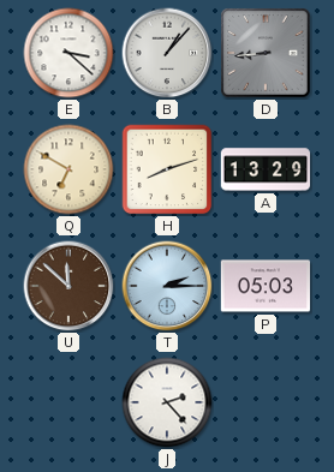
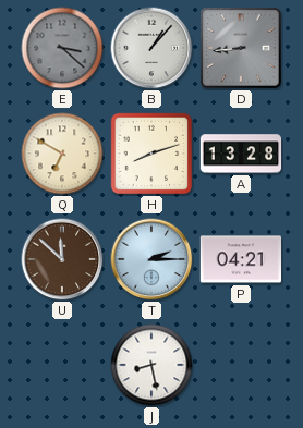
E dial: white -> grey (62, 48)
A: 13:29 -> 13:28 (241, 154)
P: 05:03 -> 04:21 (241, 259)
J: 2:23 -> 8:28 (152, 365)
